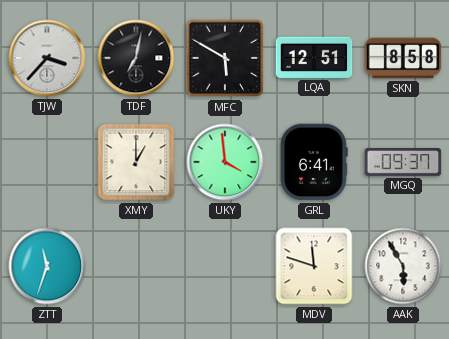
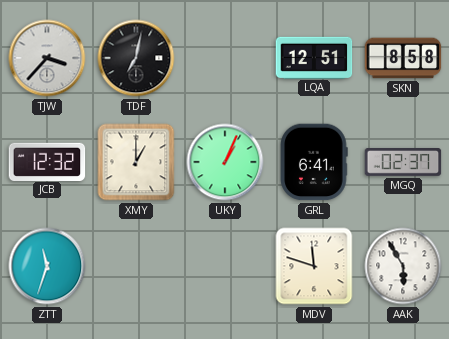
MFC: 5:50 -> none (225, 58)
JCB: none -> 12:32 (47, 161)
UKY: 3:59 -> 1:04 (225, 162)
MGQ: 09:37 -> 02:37 (403, 162)
